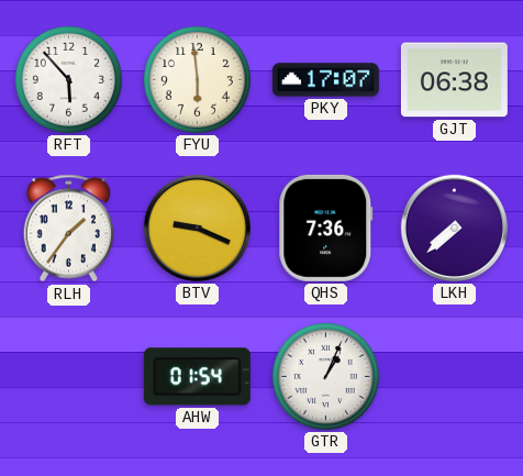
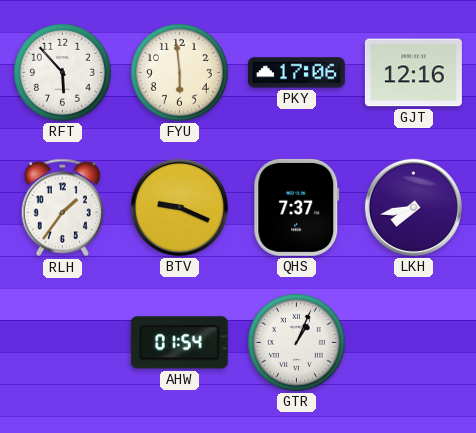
PKY: 17:07 -> 17:06 (296, 73)
GJT: 06:38 -> 12:16 (413, 73)
QHS: 7:36 -> 7:37 (297, 207)
LKH: 7:38 -> 7:43 (413, 207)
